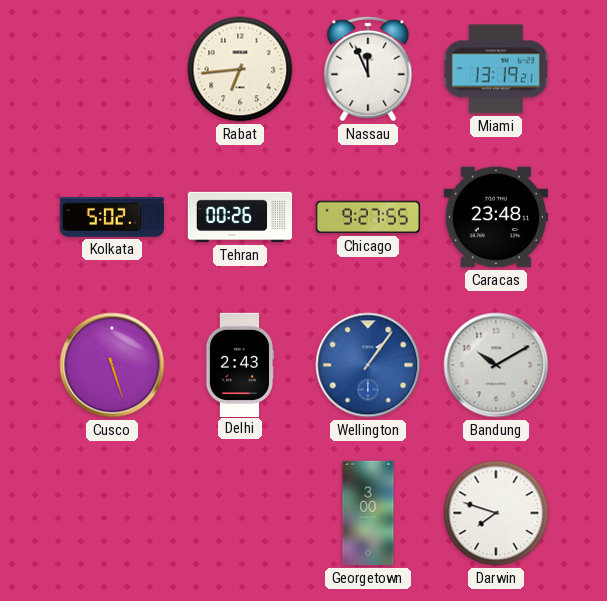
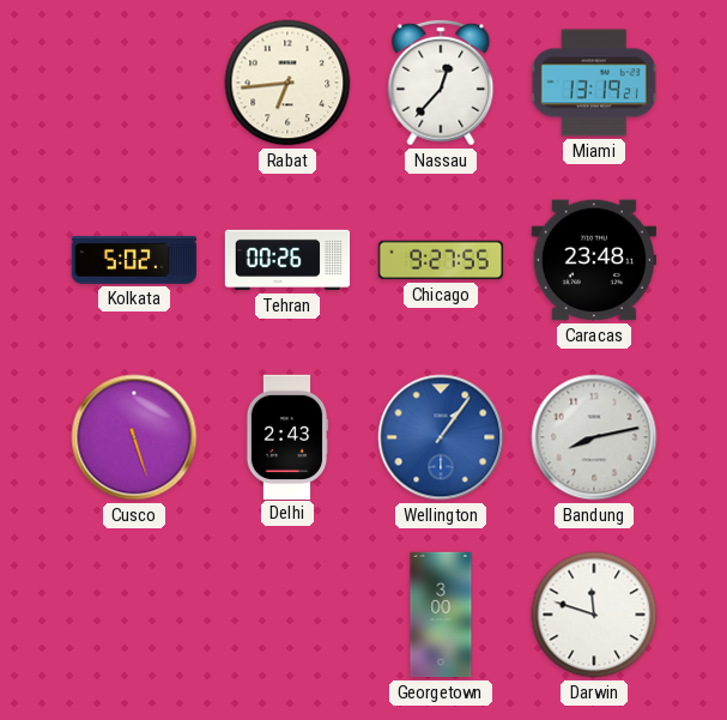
Nassau: 11:56 -> 12:37 (441, 83)
Bandung: 10:10 -> 8:13 (594, 437)
Darwin: 7:48 -> 11:48 (594, 615)
